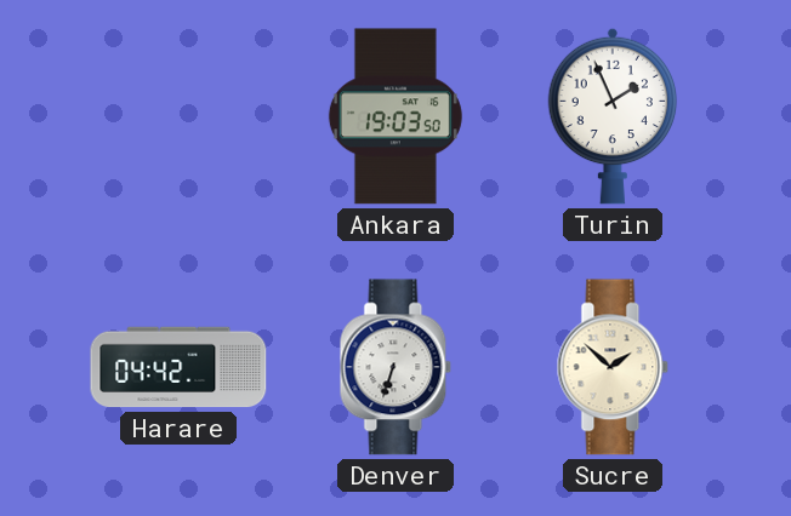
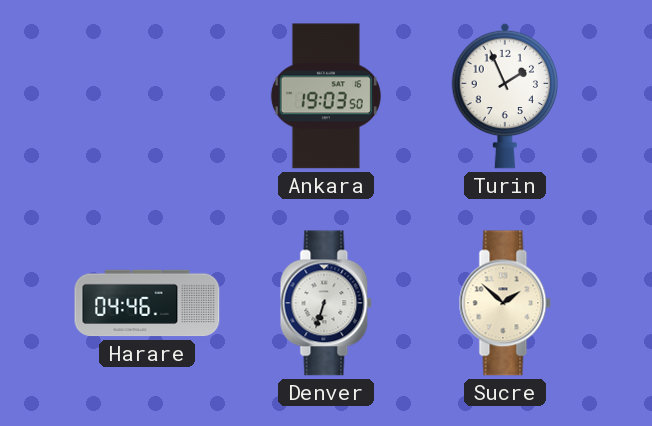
Harare: 04:42 -> 04:46 (147, 303)
